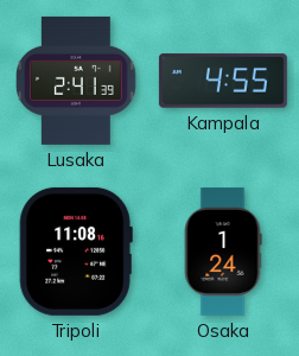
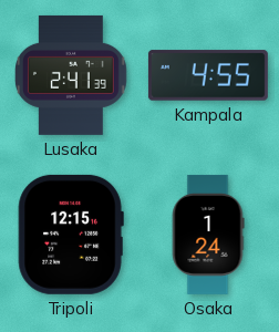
Tripoli: 11:08 -> 12:15 (71, 235)
